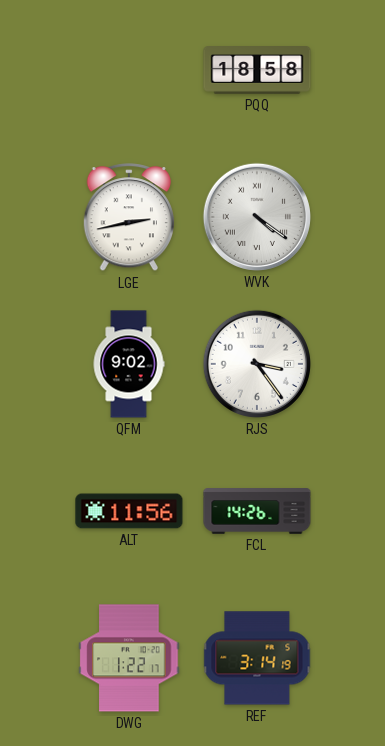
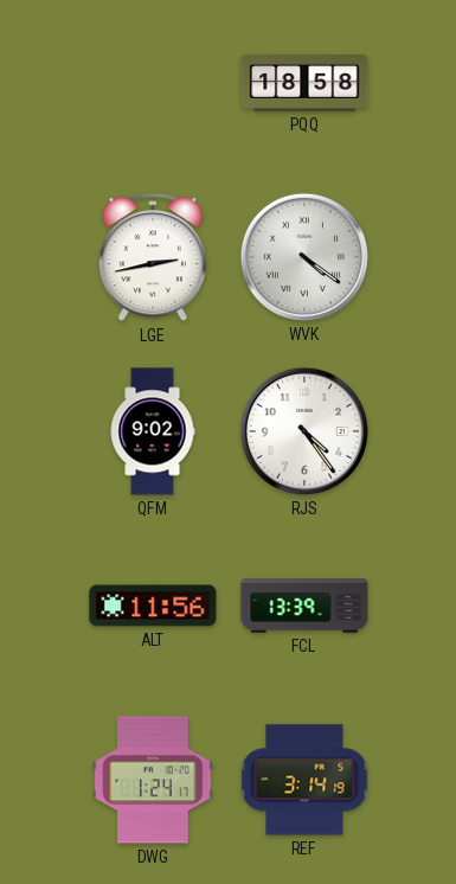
RJS: 3:24 -> 4:24 (304, 431)
FCL: 14:26 -> 13:39 (304, 606)
DWG: 1:22 -> 1:24 (153, 780)
